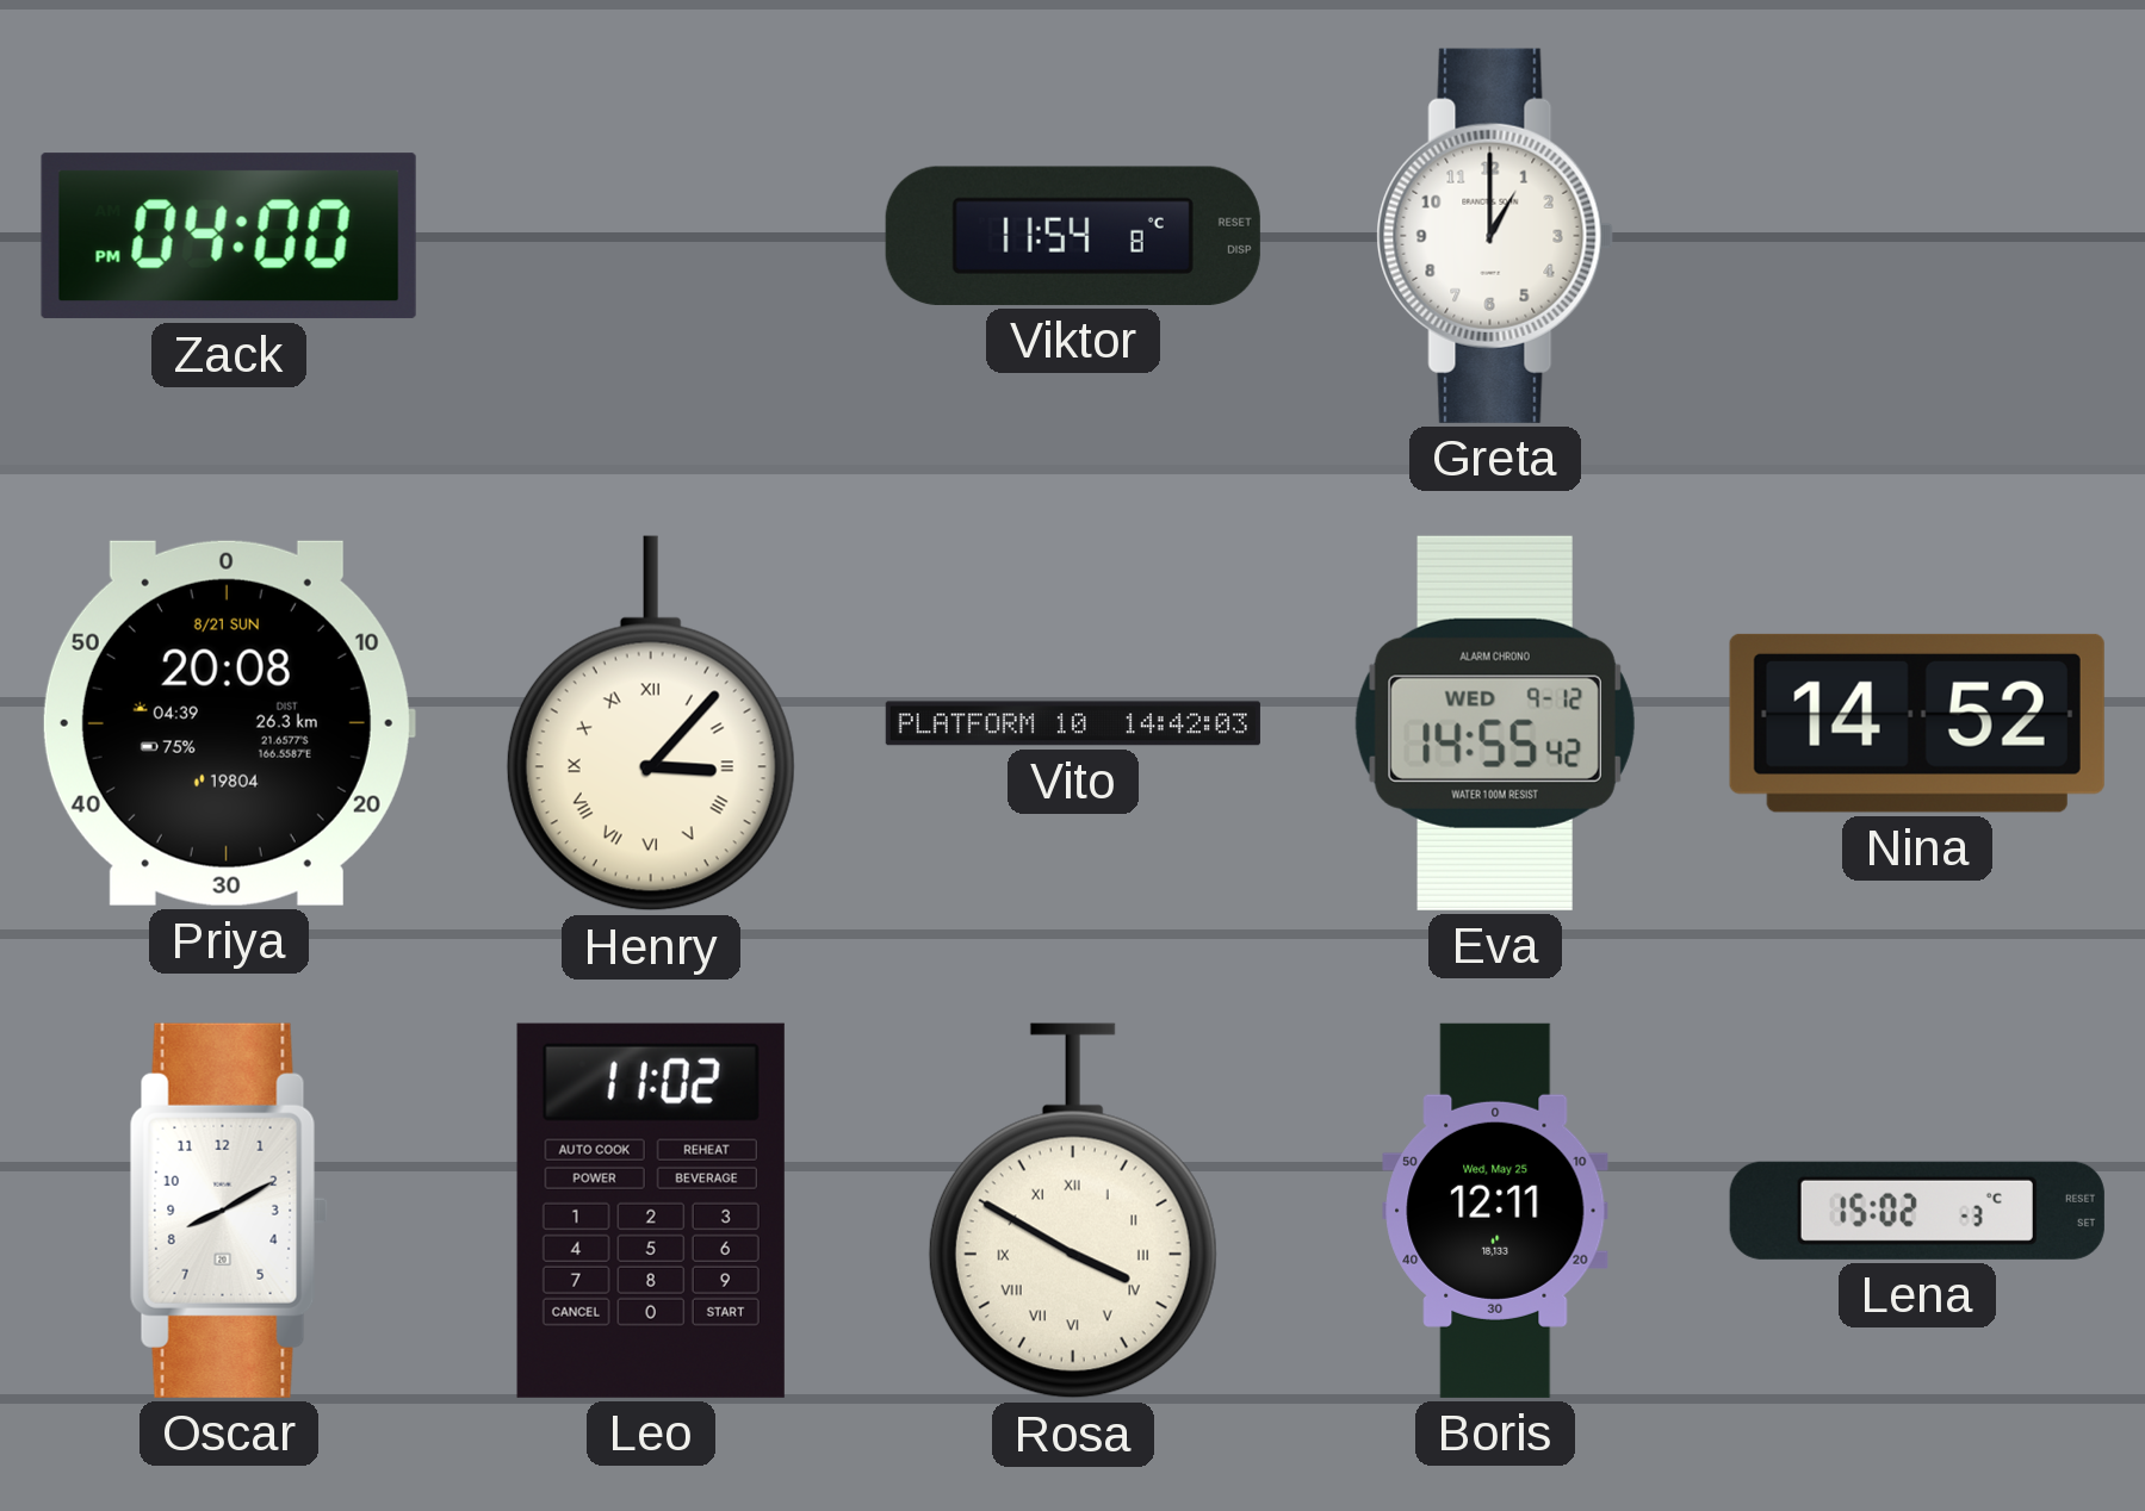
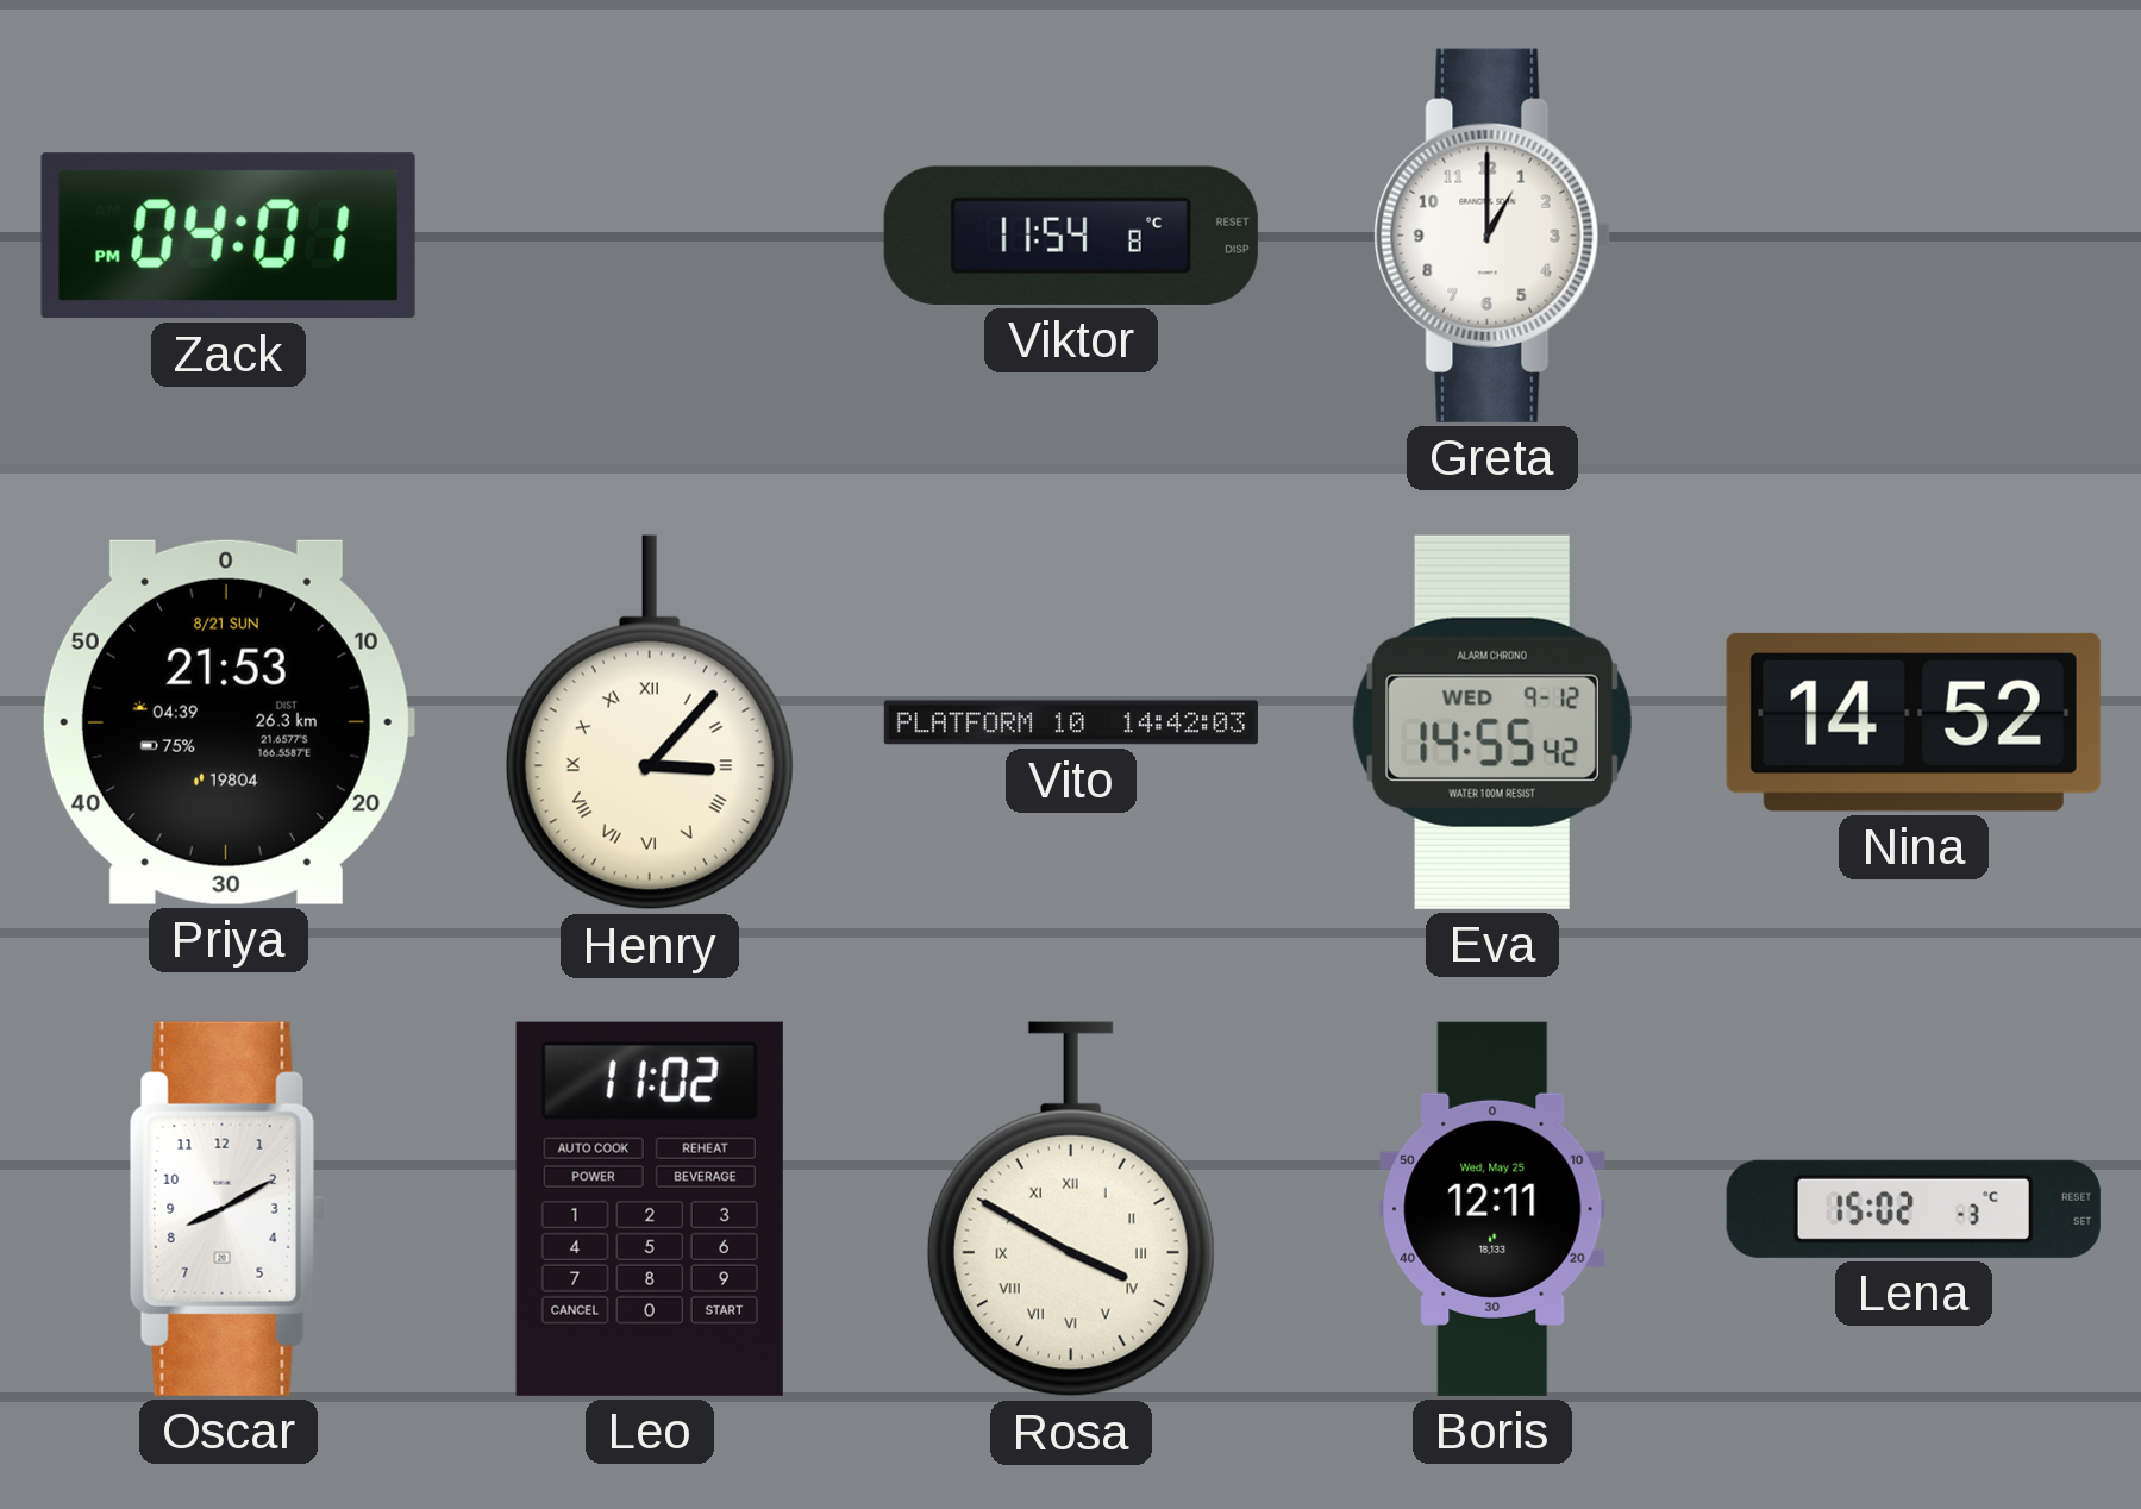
Zack: 04:00 -> 04:01 (229, 236)
Priya: 20:08 -> 21:53 (227, 722)
